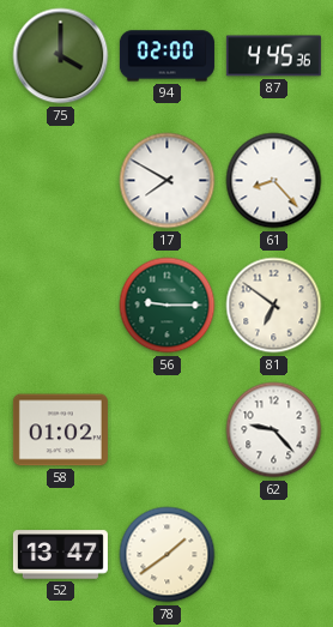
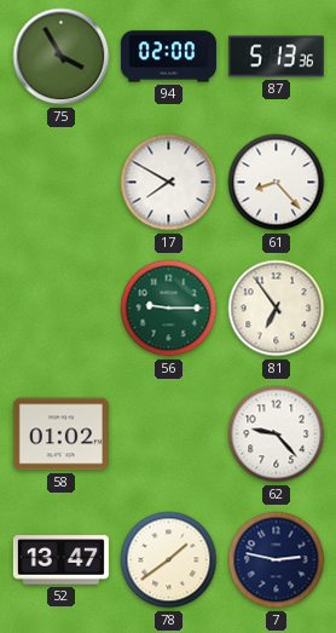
75: 4:00 -> 3:55 (62, 57)
87: 4:45 -> 5:13 (276, 57)
81: 6:51 -> 6:54 (277, 309)
7: none -> 2:47 (277, 560)
